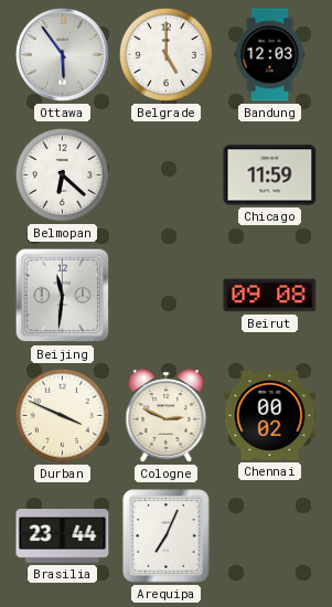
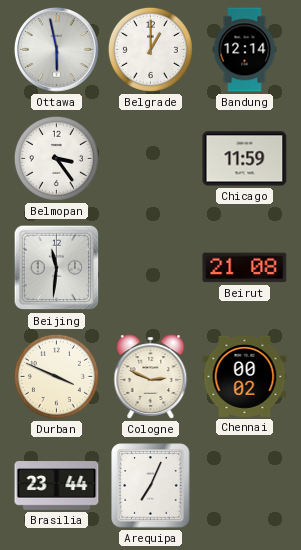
Ottawa: 5:54 -> 5:58 (56, 49)
Belgrade: 5:00 -> 1:00 (150, 49)
Bandung: 12:03 -> 12:14 (245, 50)
Belmopan: 6:22 -> 3:24 (56, 158)
Beirut: 09:08 -> 21:08 (245, 268)
